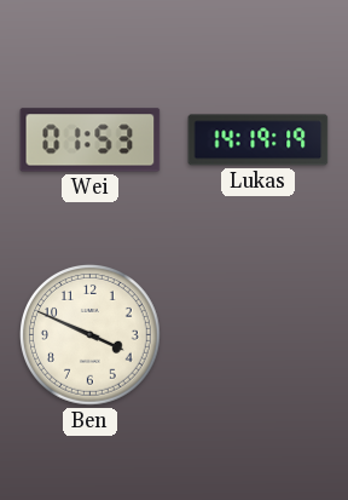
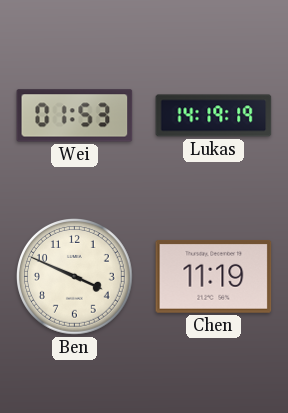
Chen: none -> 11:19 (214, 276)
